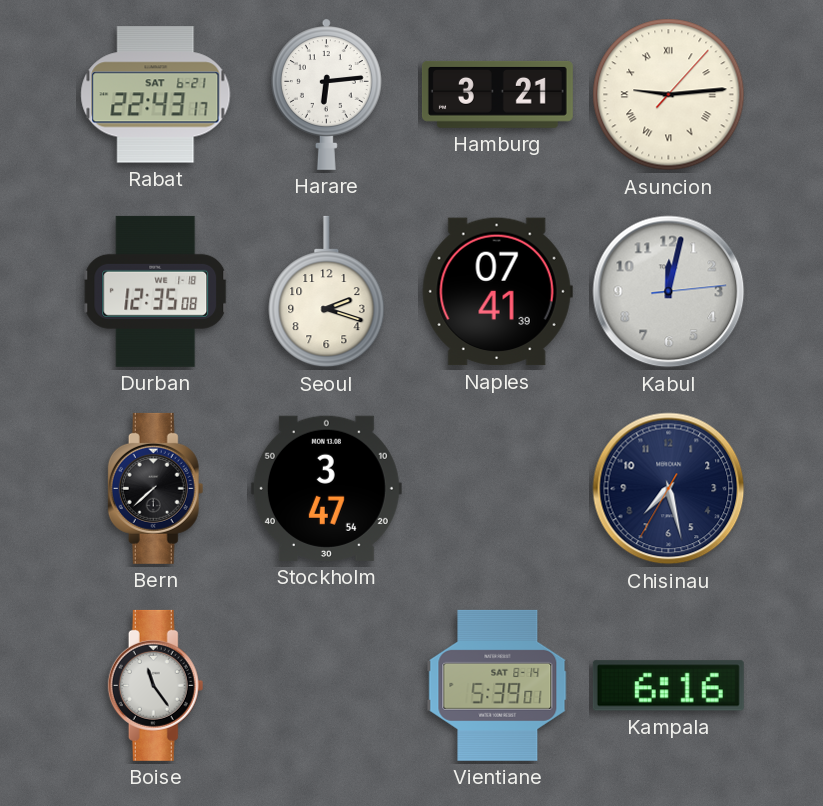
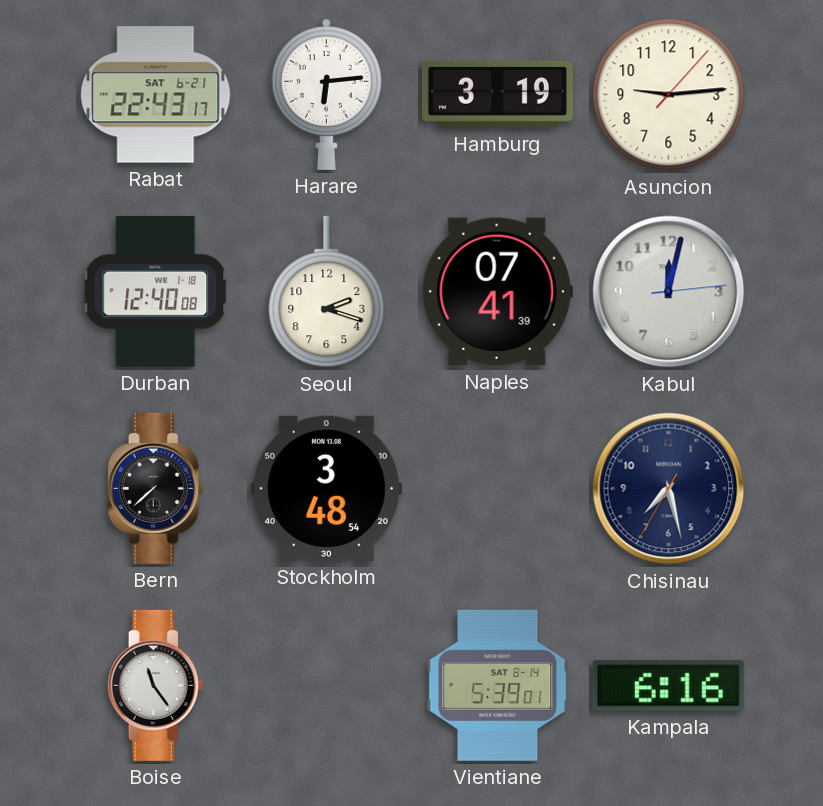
Hamburg: 3:21 -> 3:19 (497, 94)
Asuncion numerals: Roman -> Arabic (669, 95)
Durban: 12:35 -> 12:40 (156, 291)
Stockholm: 3:47 -> 3:48 (326, 488)
